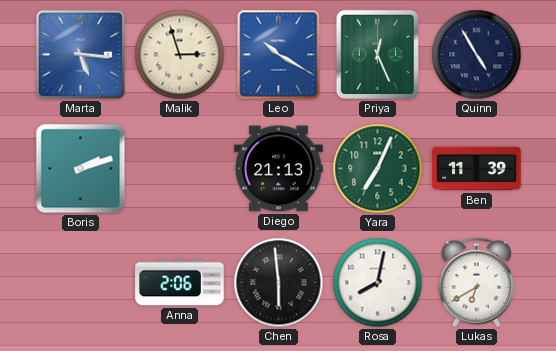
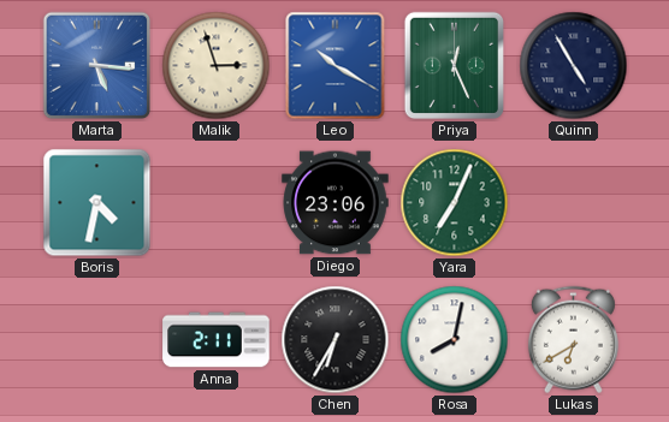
Boris: 2:12 -> 4:32 (97, 203)
Diego: 21:13 -> 23:06 (336, 203)
Ben: 11:39 -> none (477, 169)
Anna: 2:06 -> 2:11 (217, 340)
Chen: 5:59 -> 6:35 (336, 340)
